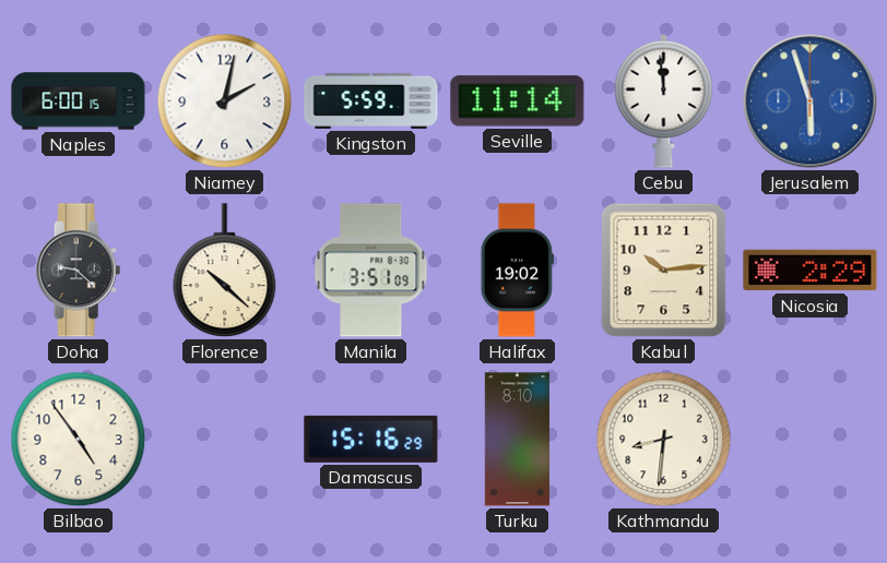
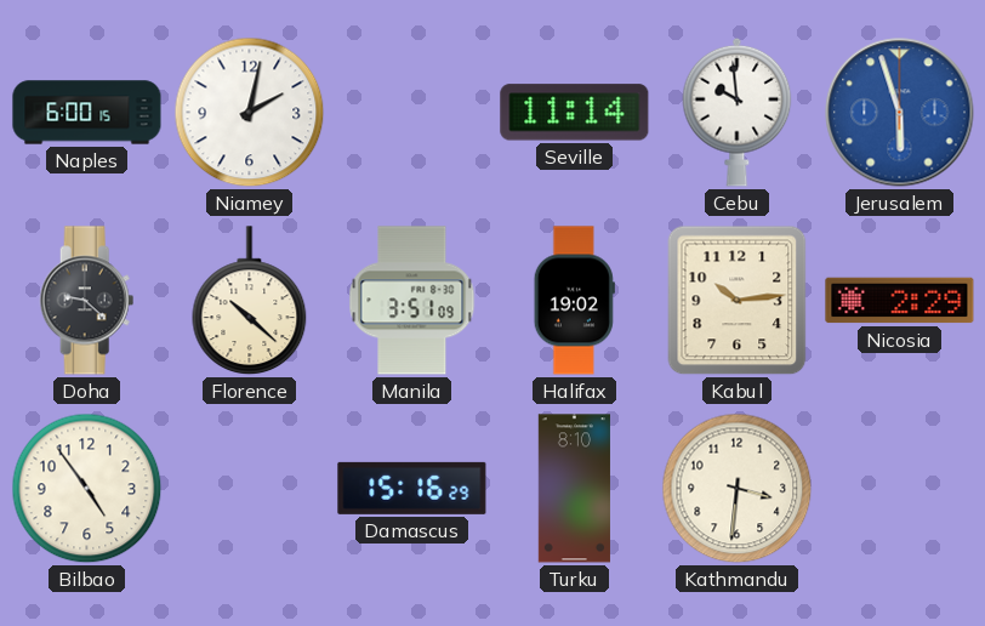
Kingston: 5:59 -> none (371, 100)
Cebu: 11:59 -> 9:59 (738, 112)
Kathmandu: 8:31 -> 3:31 (738, 489)
